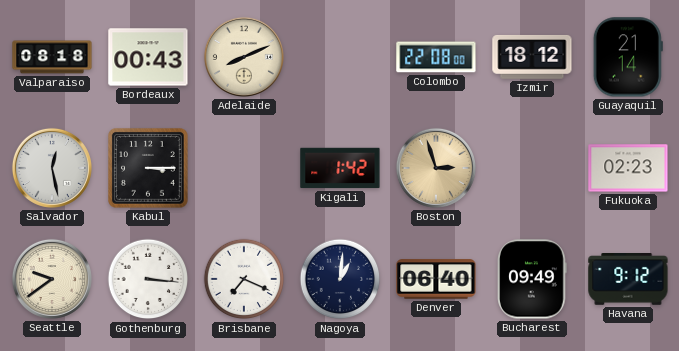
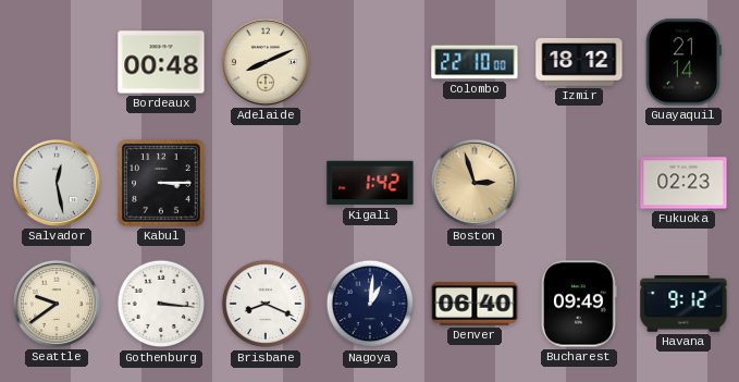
Valparaiso: 08:18 -> none (52, 57)
Bordeaux: 00:43 -> 00:48 (161, 62)
Colombo: 22:08 -> 22:10 (475, 62)
Brisbane: 7:19 -> 8:19 (266, 304)
